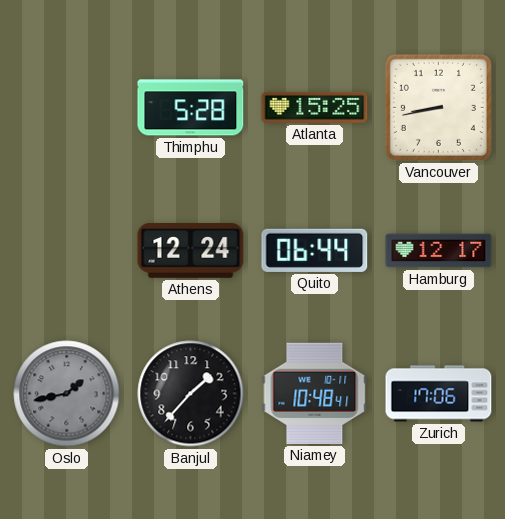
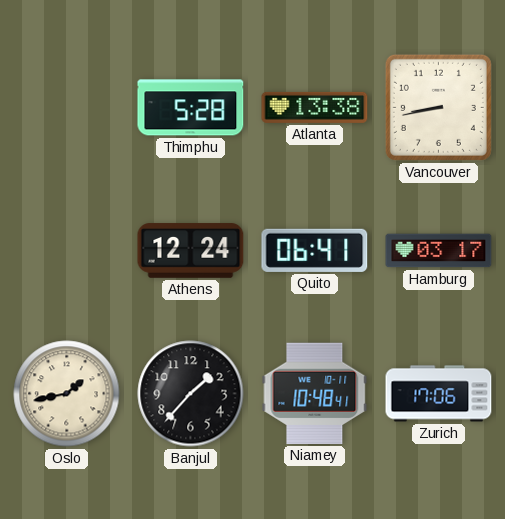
Atlanta: 15:25 -> 13:38 (315, 107)
Quito: 06:44 -> 06:41 (315, 250)
Hamburg: 12:17 -> 03:17 (439, 251)
Oslo dial: grey -> cream (67, 394)
